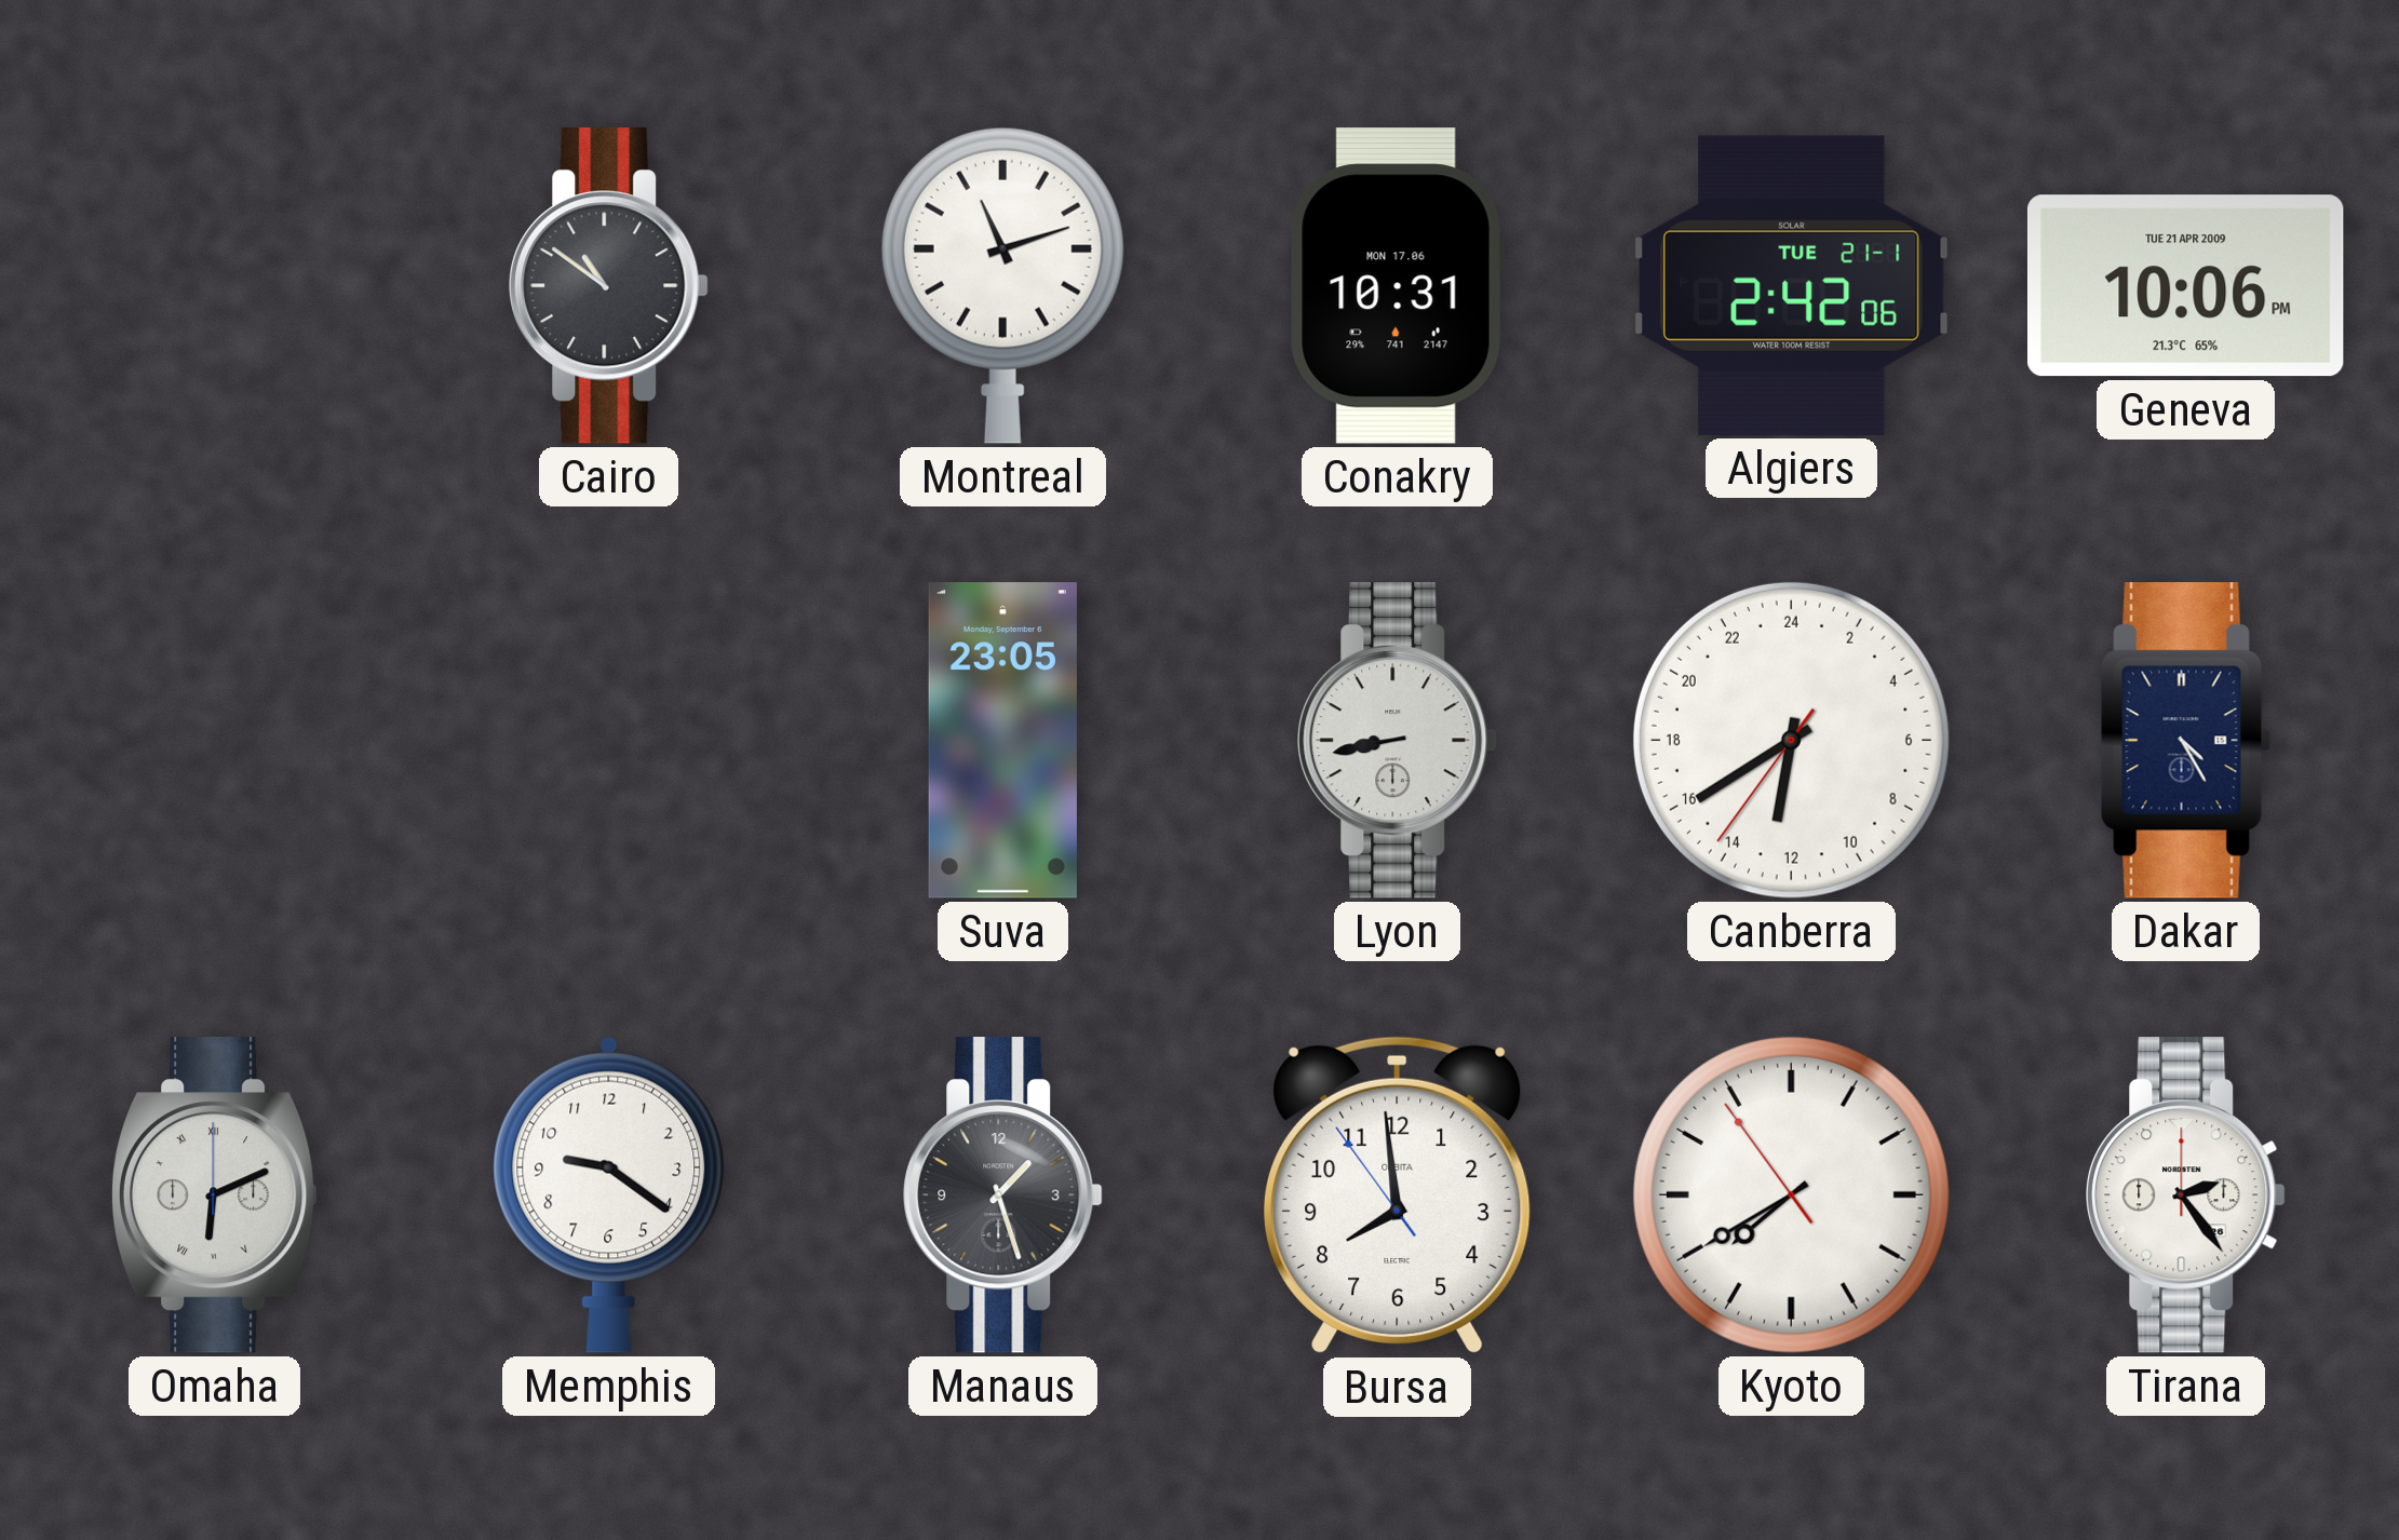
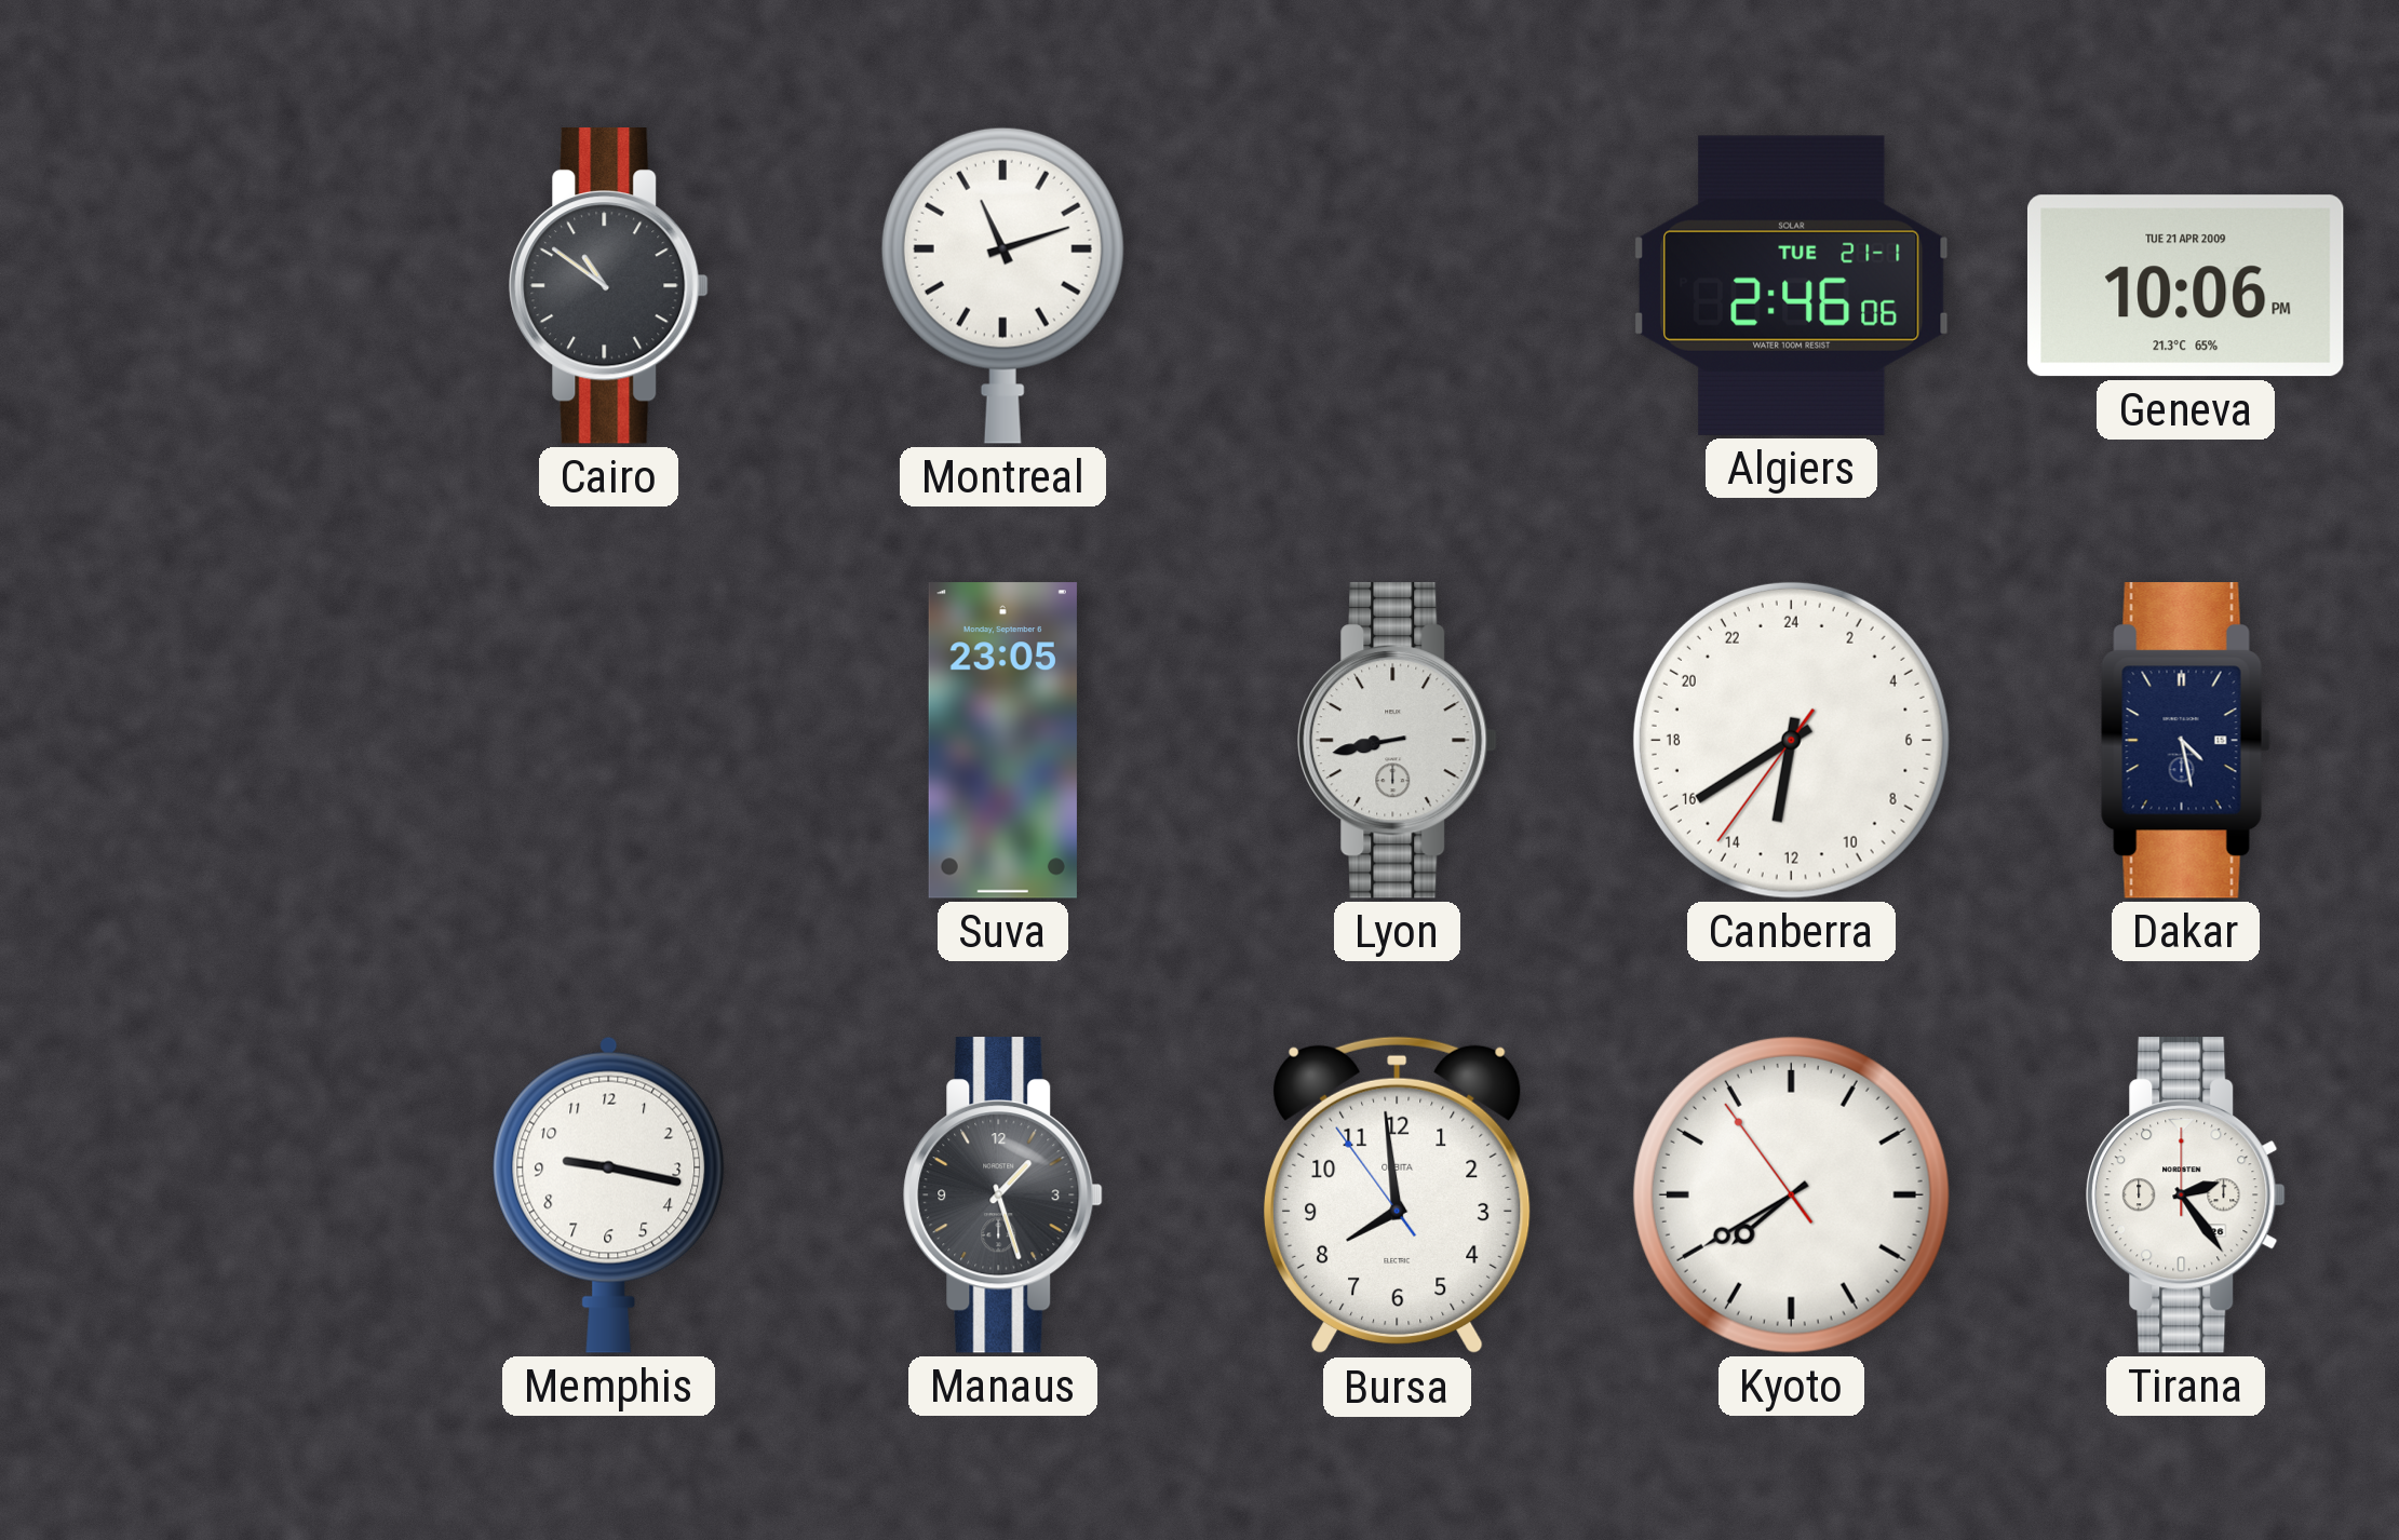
Conakry: 10:31 -> none (1397, 286)
Algiers: 2:42 -> 2:46 (1791, 285)
Dakar: 4:25 -> 4:28 (2185, 741)
Omaha: 6:11 -> none (214, 1195)
Memphis: 9:21 -> 9:17 (609, 1194)
